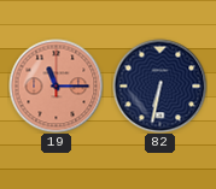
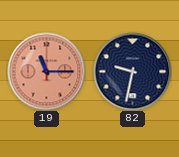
82: 6:32 -> 9:32 (132, 71)
